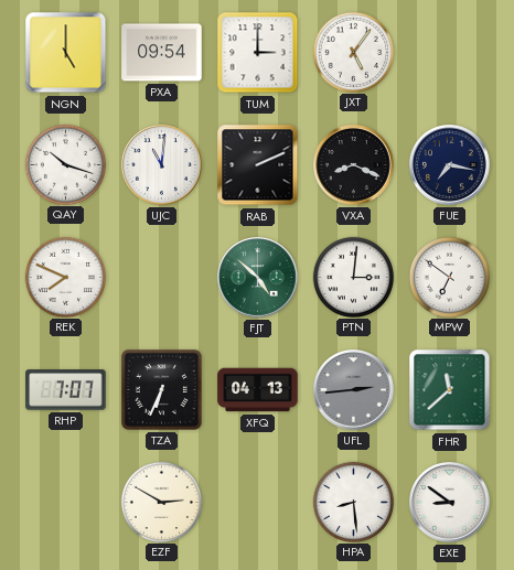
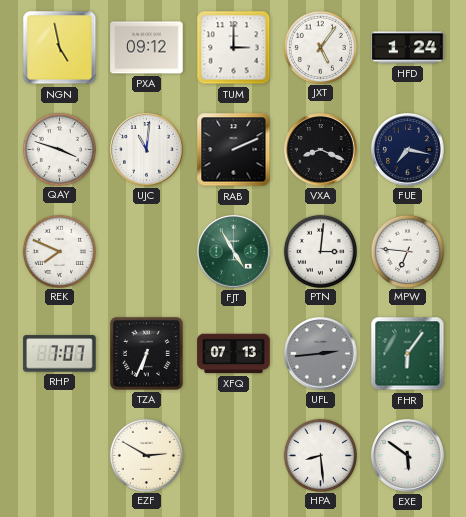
NGN: 5:00 -> 4:58 (60, 48)
PXA: 09:54 -> 09:12 (147, 48)
HFD: none -> 1:24 (408, 48)
QAY: 10:18 -> 3:48 (59, 149)
FJT: 4:52 -> 4:55 (234, 252)
MPW: 6:51 -> 6:46 (407, 251)
XFQ: 04:13 -> 07:13 (234, 354)
FHR: 11:38 -> 6:06 (408, 354)
EXE: 8:51 -> 5:51 (408, 456)
